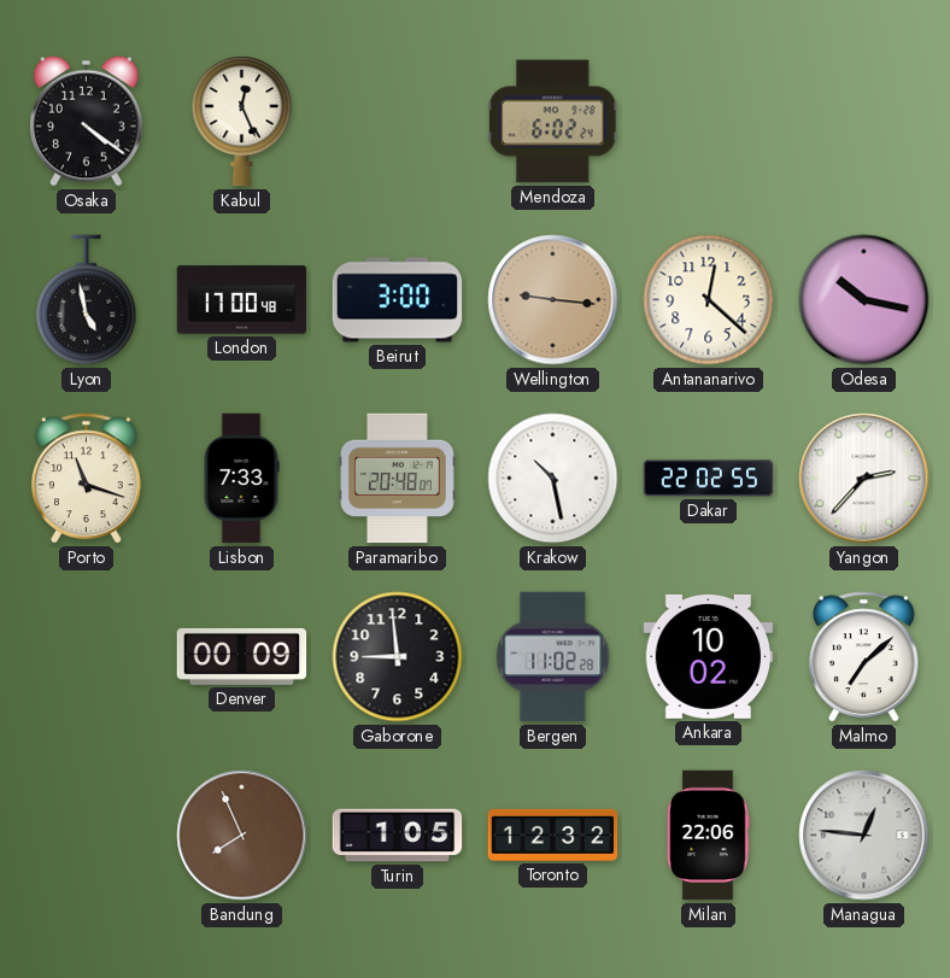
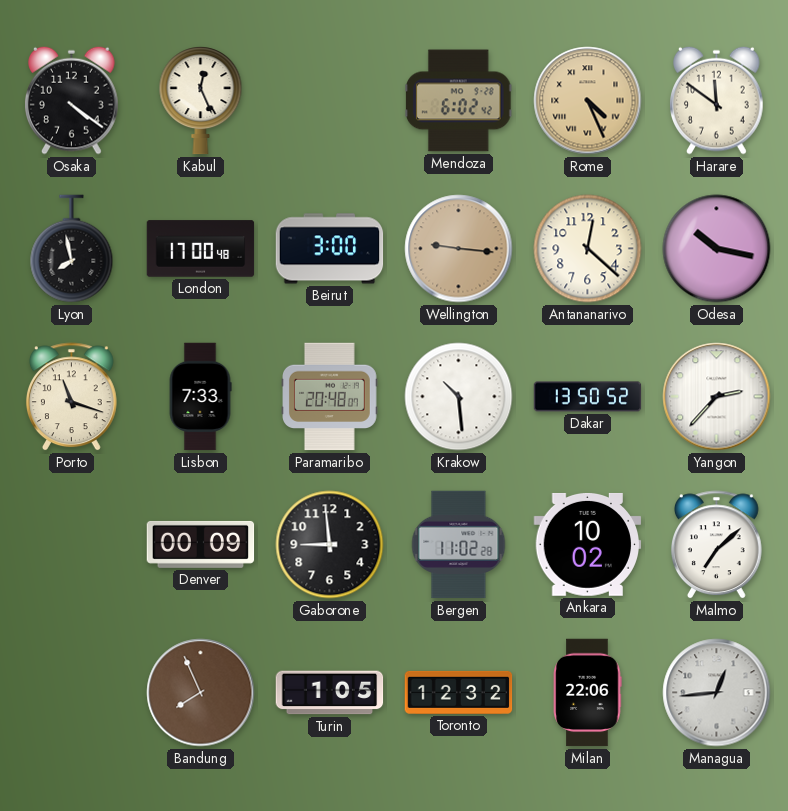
Mendoza: 6:02:24 -> 6:02:42 (459, 101)
Rome: none -> 4:26 (588, 101)
Harare: none -> 11:51 (717, 100)
Lyon: 4:58 -> 7:58 (72, 249)
Krakow: 10:28 -> 10:29 (459, 397)
Dakar: 22:02 -> 13:50 (588, 397)
Managua: 12:46 -> 12:44 (717, 693)
